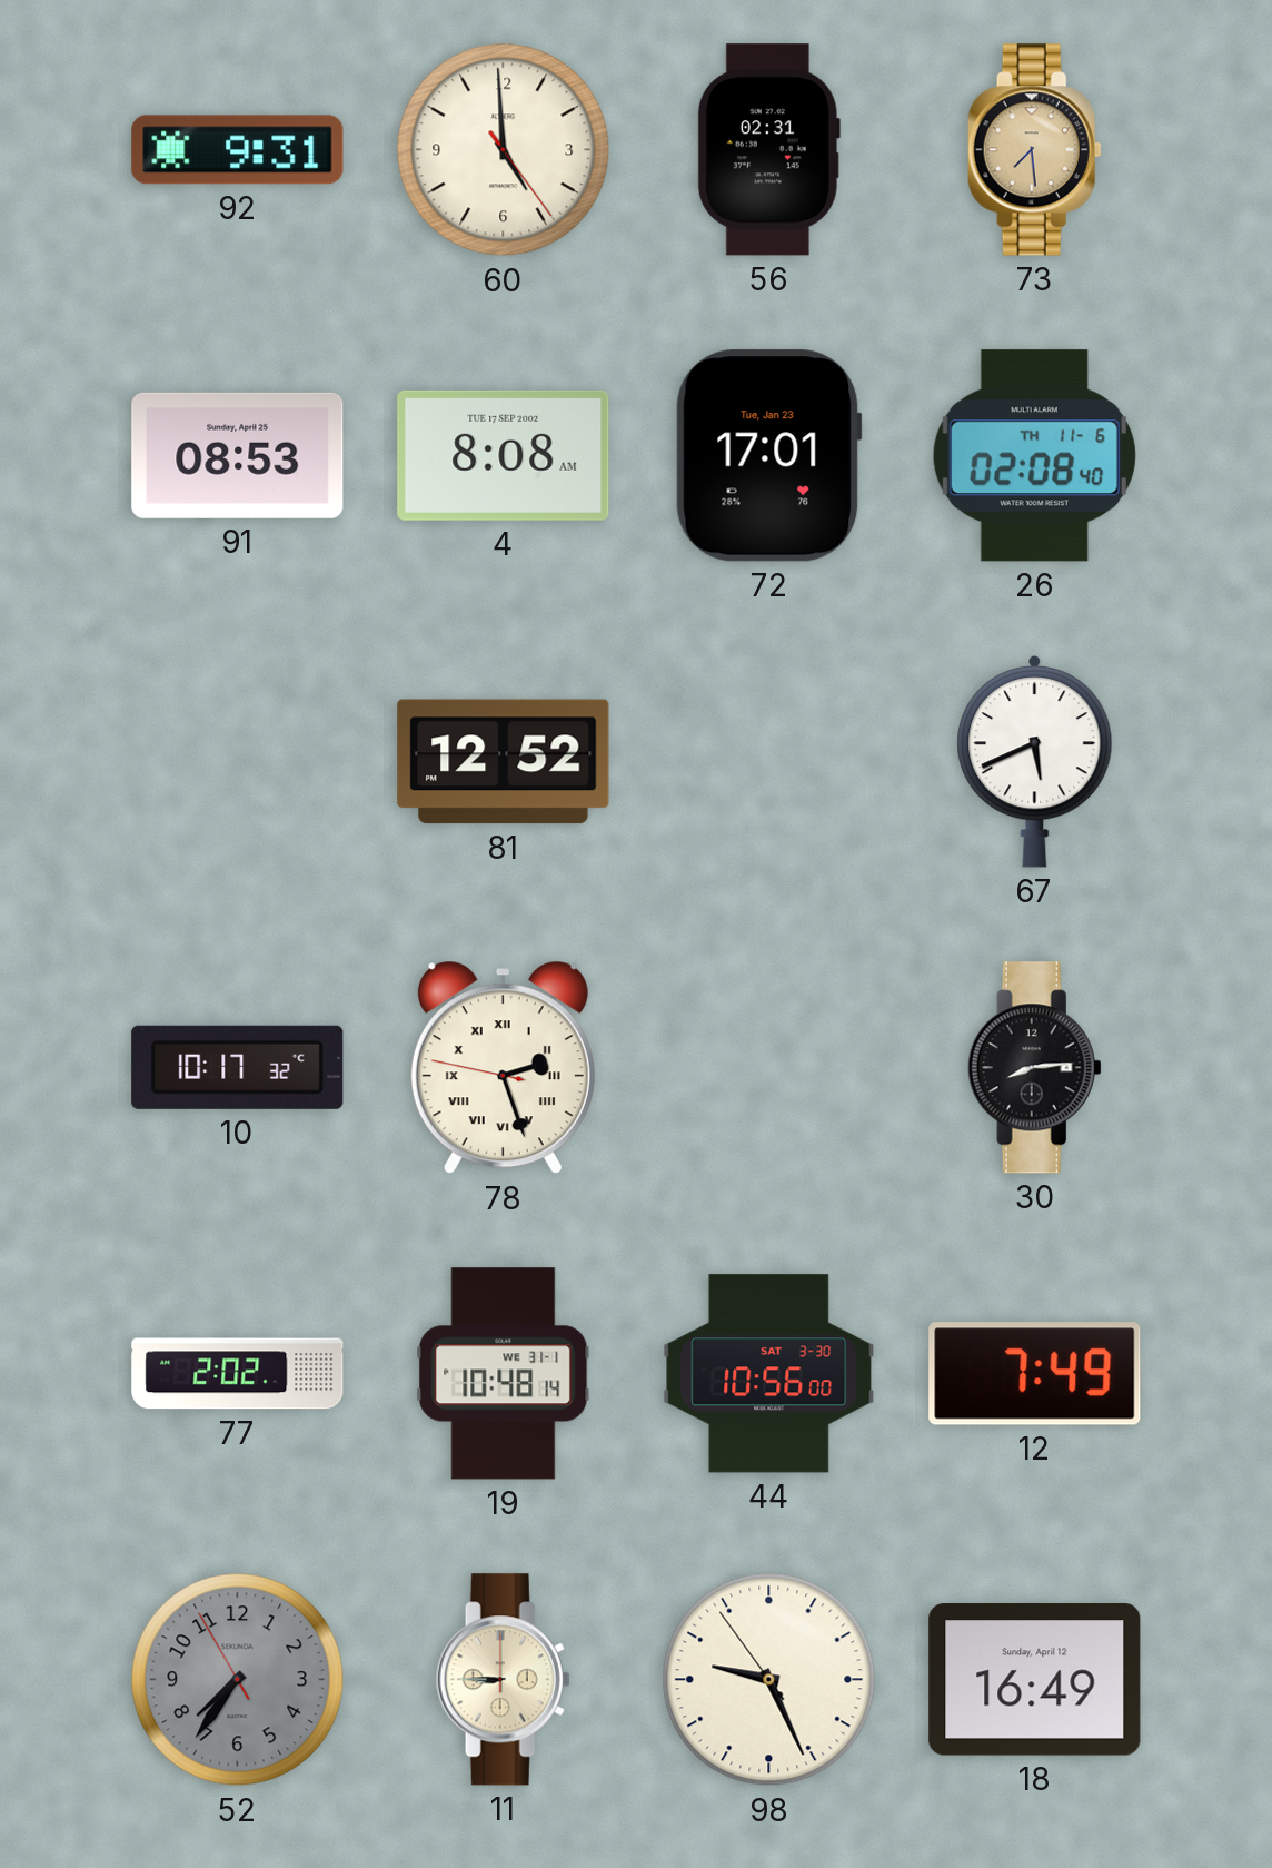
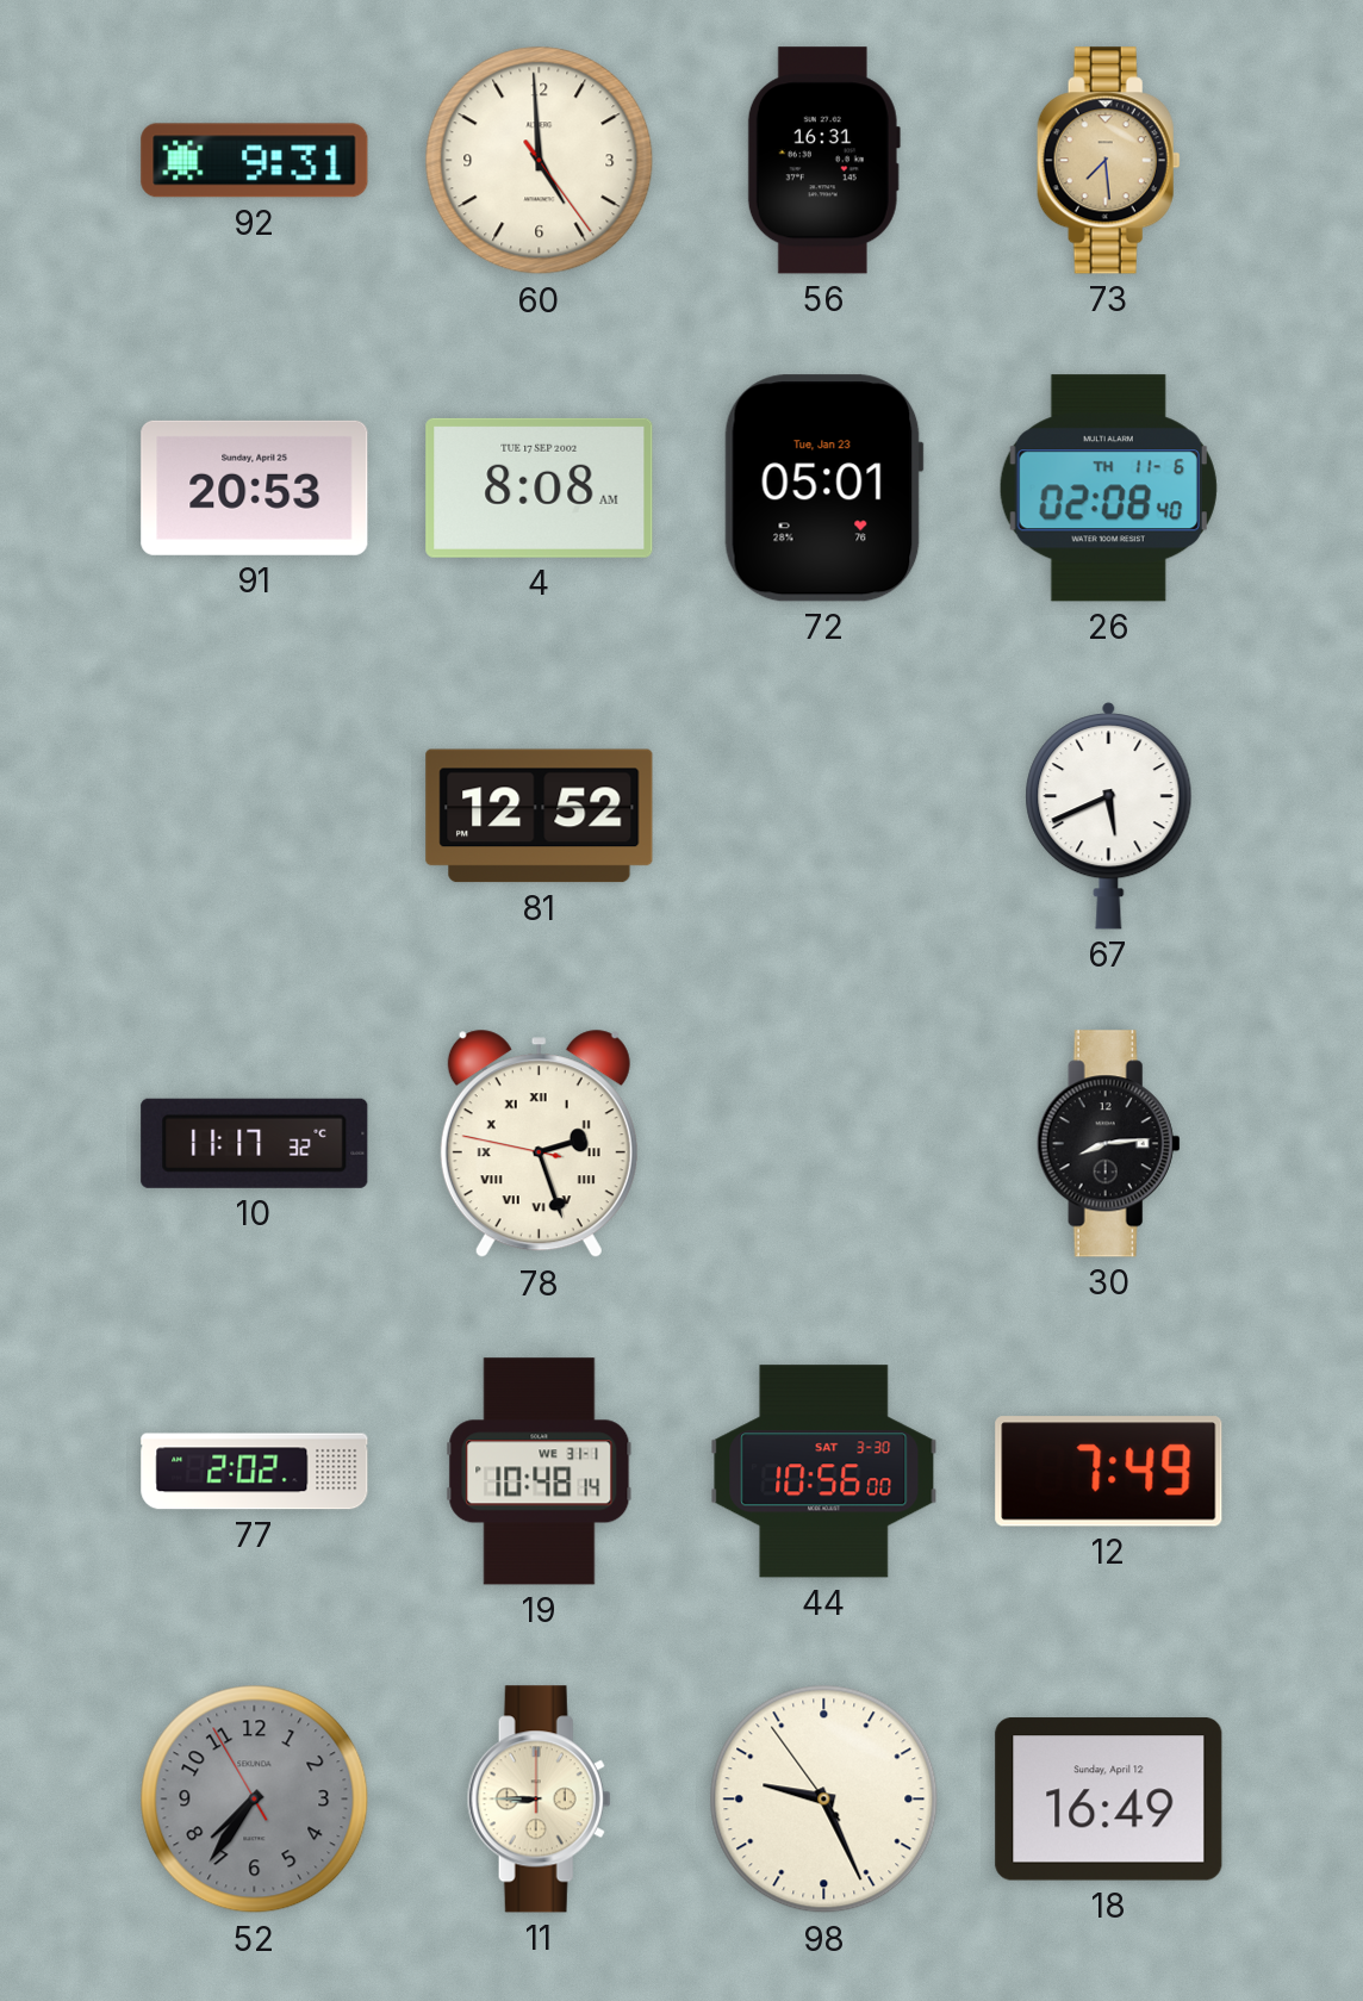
56: 02:31 -> 16:31 (823, 161)
91: 08:53 -> 20:53 (255, 487)
72: 17:01 -> 05:01 (823, 489)
10: 10:17 -> 11:17 (255, 1143)
